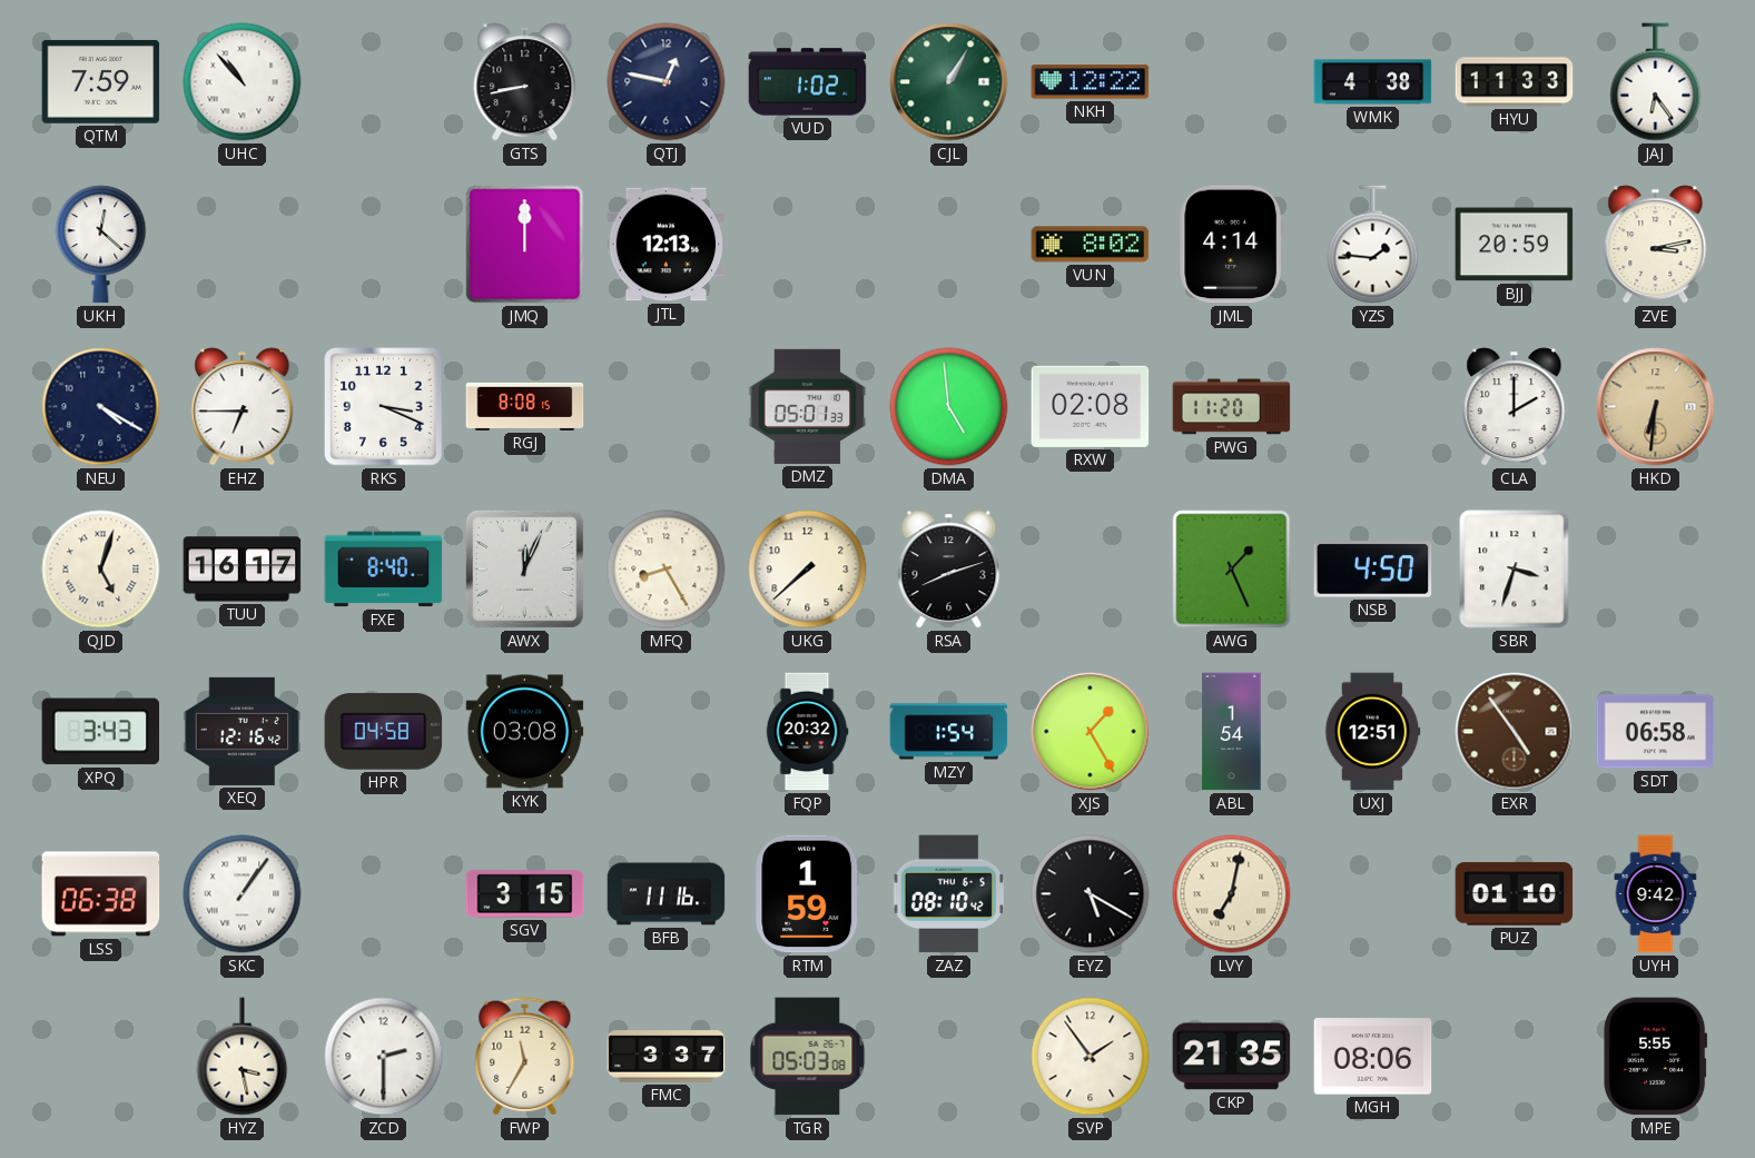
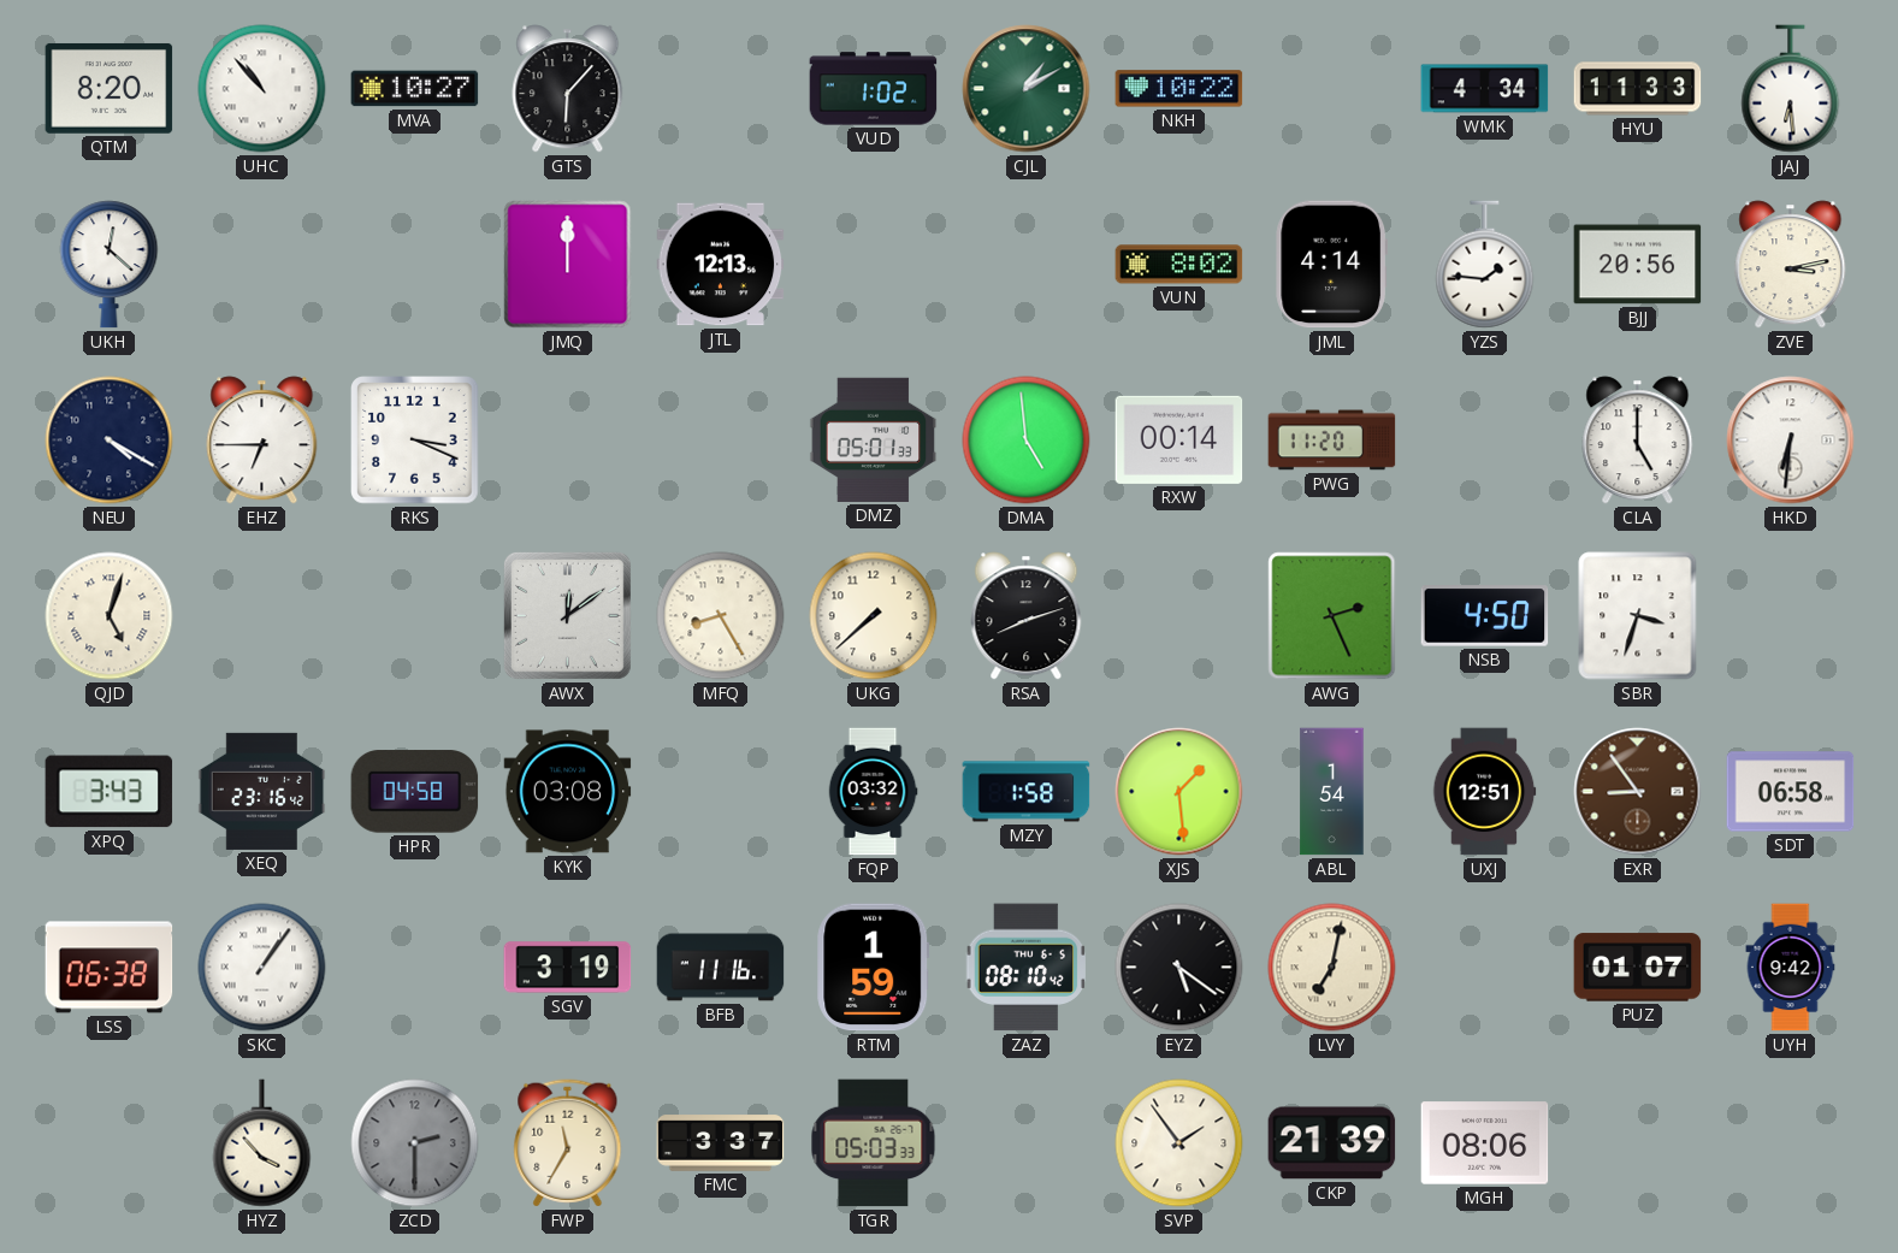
QTM: 7:59 -> 8:20 (110, 88)
MVA: none -> 10:27 (415, 89)
GTS: 8:43 -> 6:07 (568, 89)
QTJ: 12:47 -> none (667, 82)
CJL: 1:05 -> 1:10 (1027, 89)
NKH: 12:22 -> 10:22 (1179, 89)
WMK: 4:38 -> 4:34 (1485, 89)
JAJ: 6:24 -> 6:29 (1791, 89)
BJJ: 20:59 -> 20:56 (1638, 265)
RGJ: 8:08 -> none (525, 406)
RXW: 02:08 -> 00:14 (1179, 439)
CLA: 2:00 -> 5:00 (1638, 441)
HKD dial: champagne -> white (1791, 441)
TUU: 16:17 -> none (243, 570)
FXE: 8:40 -> none (384, 570)
AWX: 12:04 -> 12:09 (567, 615)
AWG: 1:26 -> 2:26 (1332, 616)
XEQ: 12:16 -> 23:16 (262, 791)
FQP: 20:32 -> 03:32 (873, 792)
MZY: 1:54 -> 1:58 (1027, 792)
XJS: 1:25 -> 1:29 (1179, 792)
EXR: 4:54 -> 8:54 (1638, 792)
SGV: 3:15 -> 3:19 (568, 968)
EYZ: 5:20 -> 5:21 (1179, 968)
PUZ: 01:10 -> 01:07 (1638, 968)
HYZ: 3:28 -> 3:53 (262, 1143)
ZCD dial: white -> grey (415, 1143)
TGR: 05:03:08 -> 05:03:33 (874, 1143)
CKP: 21:35 -> 21:39 (1332, 1143)
MPE: 5:55 -> none (1656, 1057)
